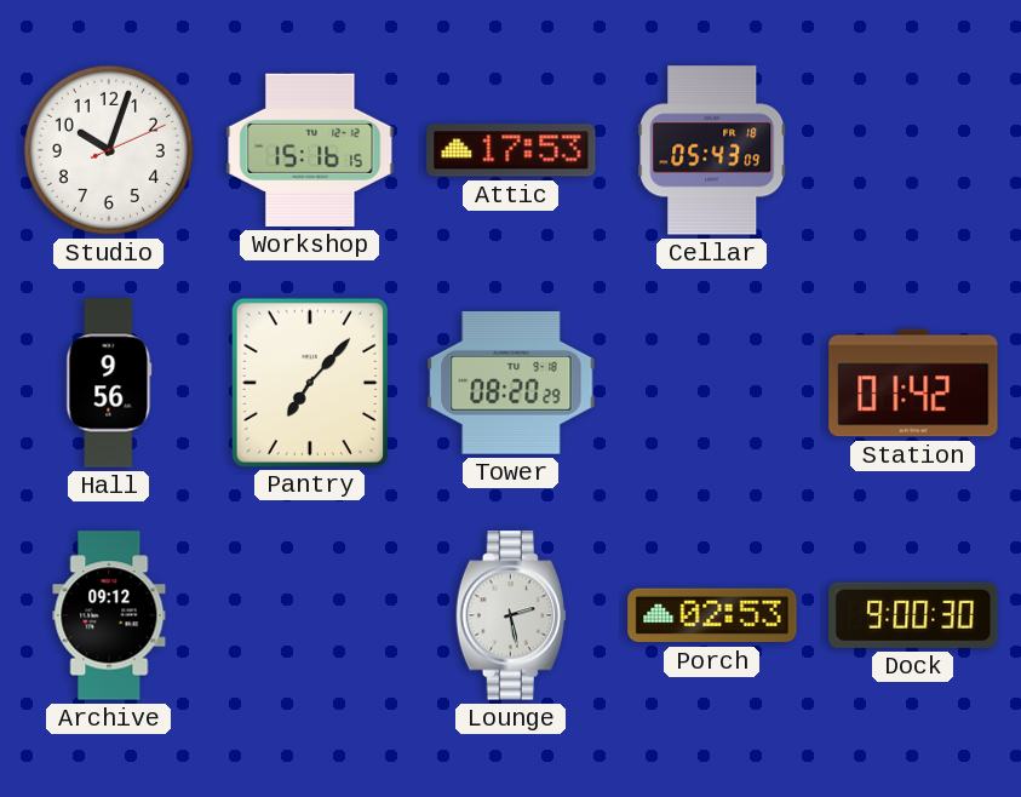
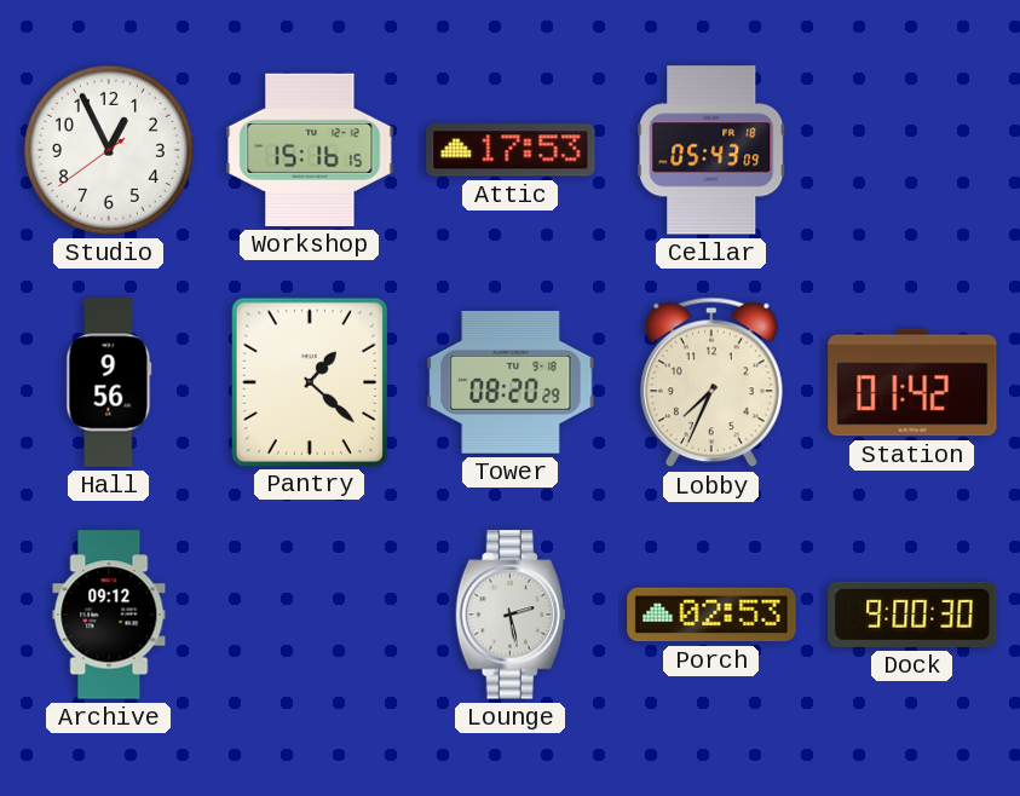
Studio: 10:03 -> 12:55 (109, 150)
Pantry: 7:07 -> 1:22 (310, 381)
Lobby: none -> 7:34 (713, 382)
